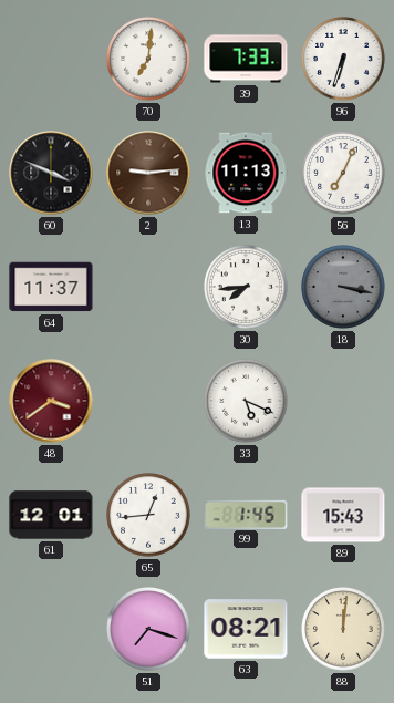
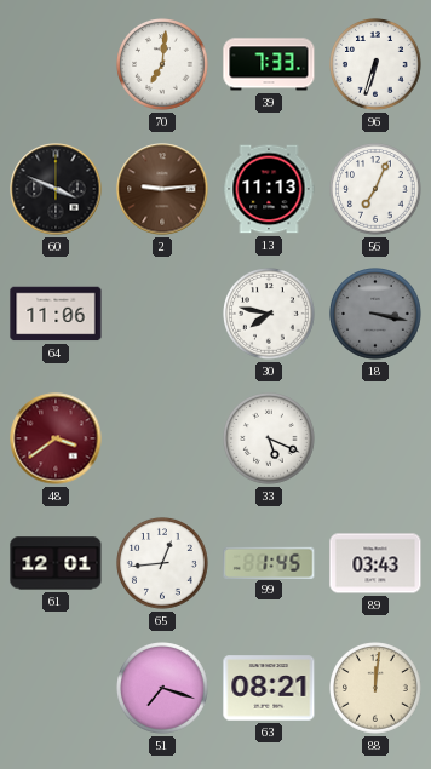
64: 11:37 -> 11:06 (56, 314)
30: 7:44 -> 7:47 (269, 314)
89: 15:43 -> 03:43 (375, 563)
